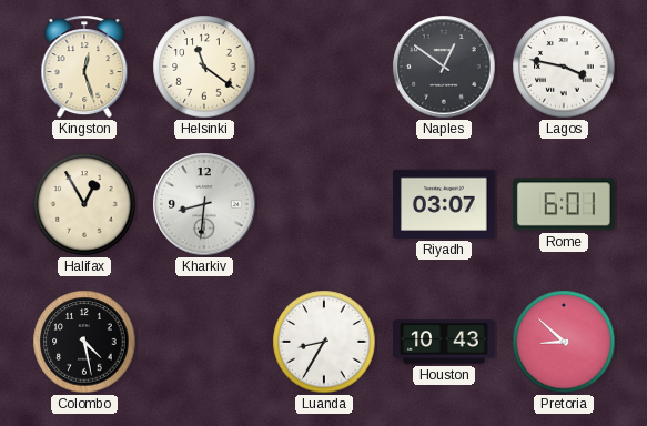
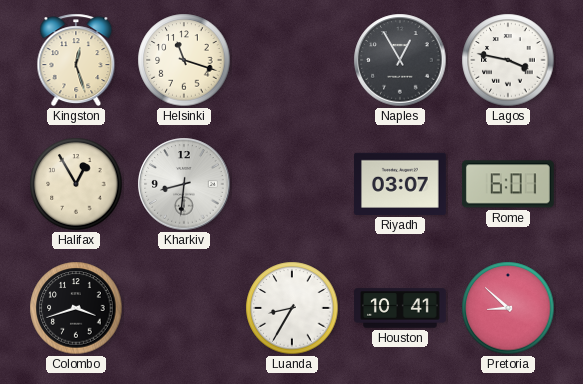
Helsinki: 11:21 -> 11:18 (184, 60)
Naples: 12:51 -> 12:55 (400, 60)
Colombo: 4:28 -> 3:42 (76, 308)
Houston: 10:43 -> 10:41 (400, 308)
